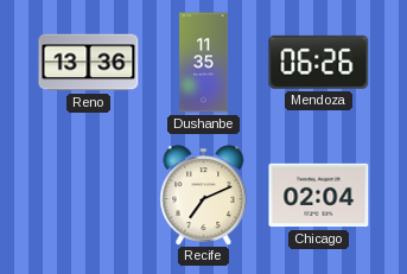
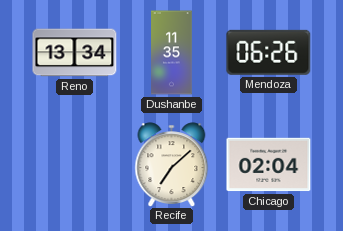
Reno: 13:36 -> 13:34 (75, 53)
Recife: 7:11 -> 7:08 (172, 164)
